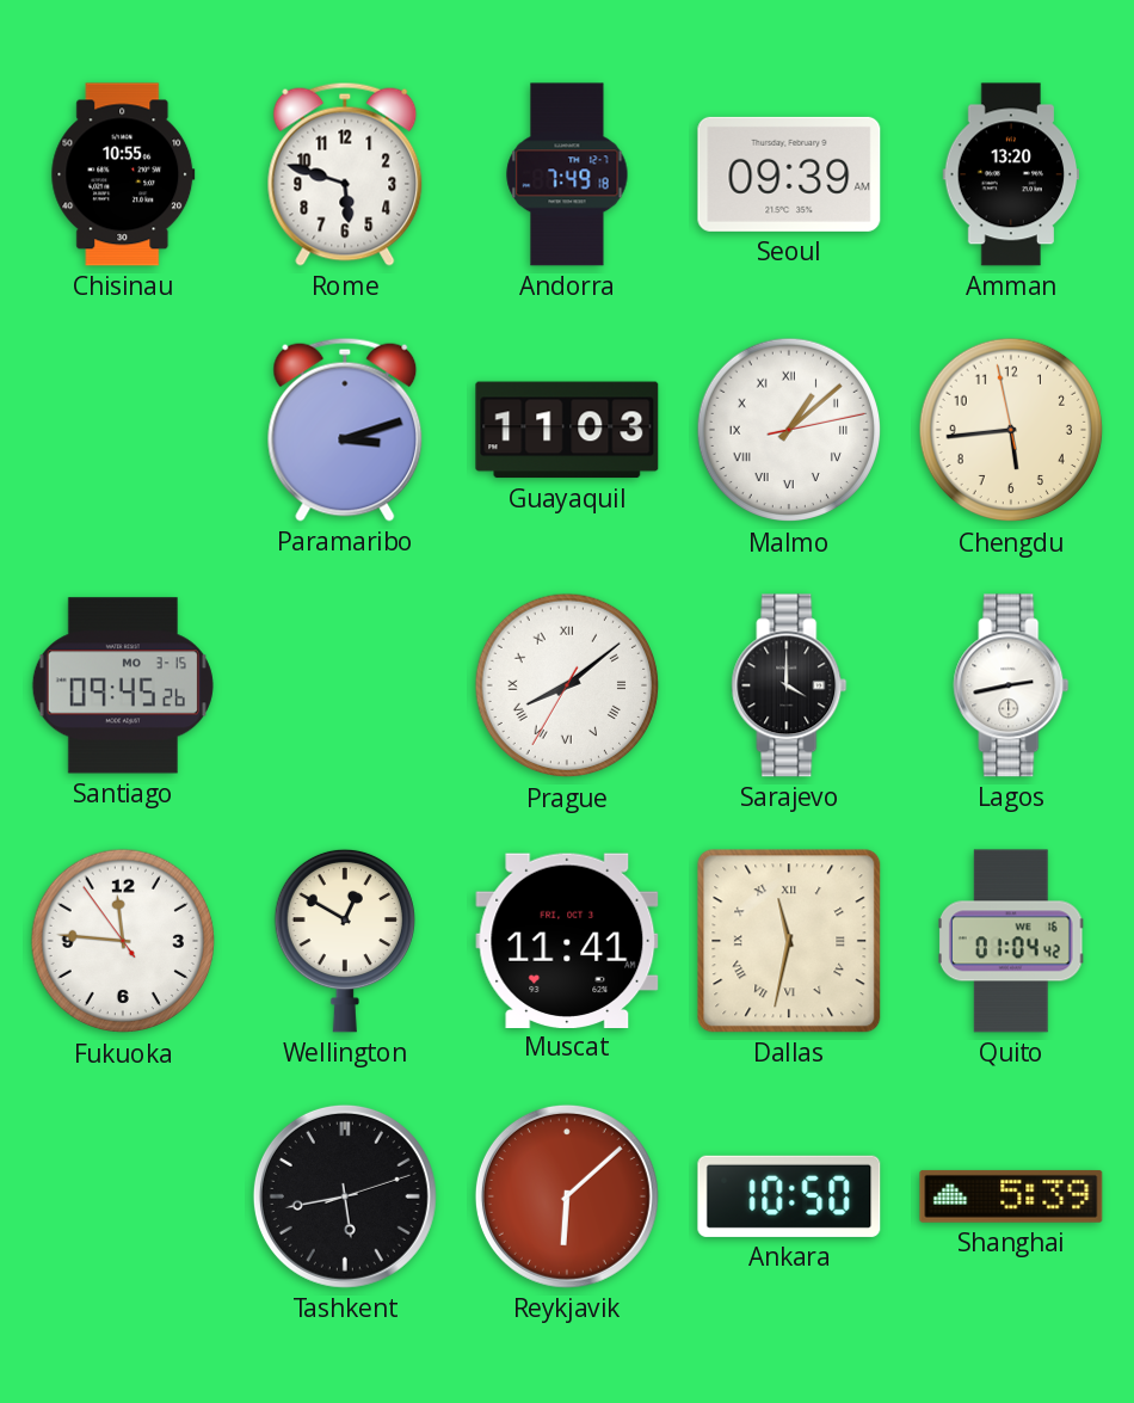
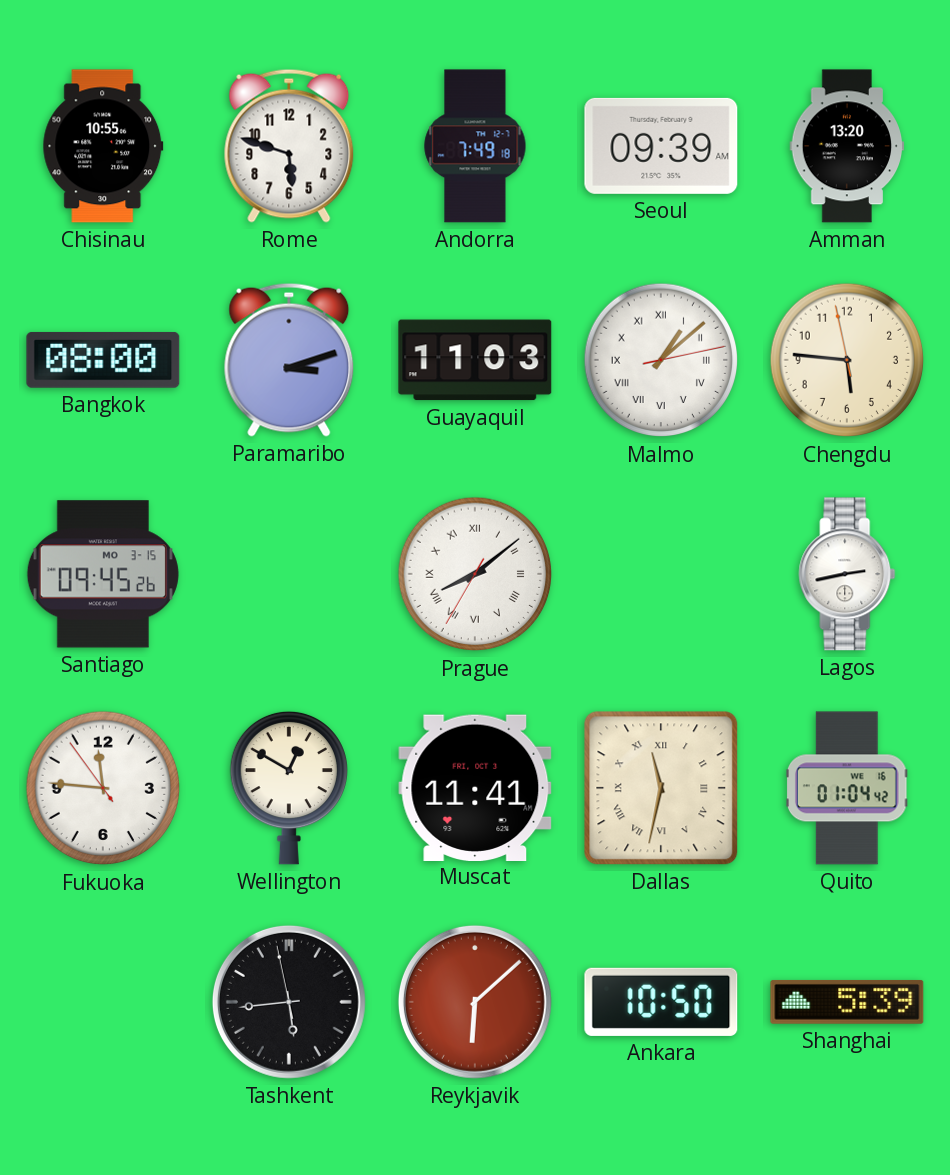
Bangkok: none -> 08:00 (103, 360)
Chengdu: 5:43 -> 5:45 (847, 360)
Sarajevo: 4:00 -> none (789, 685)
Tashkent: 5:43:12 -> 5:43:58 (289, 1002)
